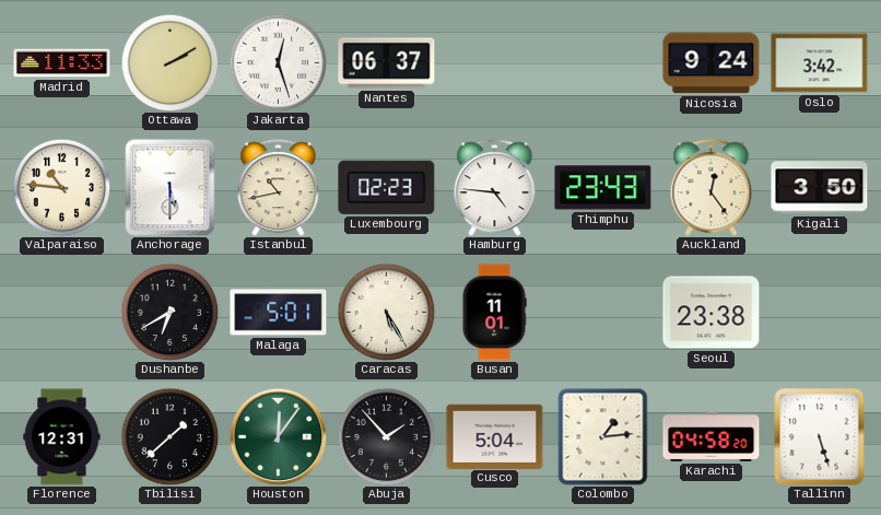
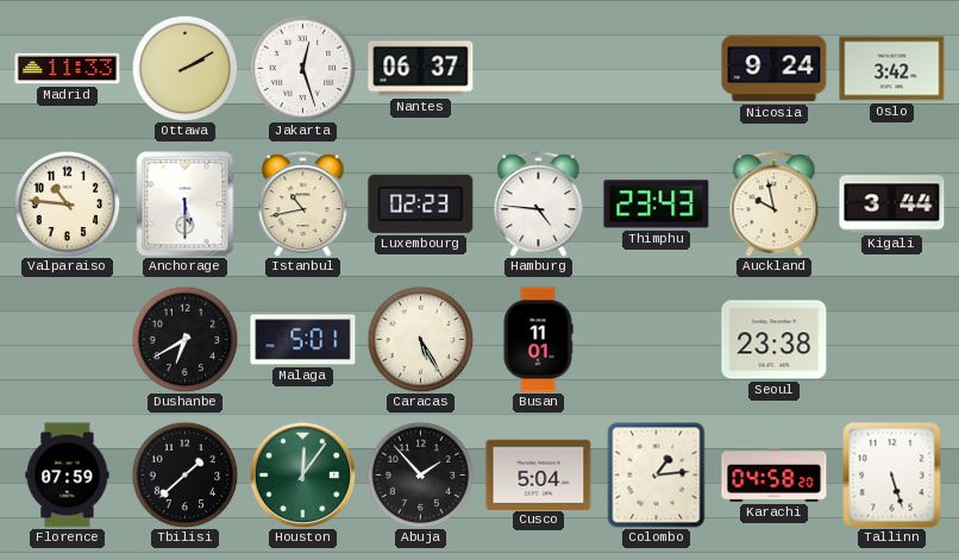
Auckland: 12:24 -> 9:58 (775, 205)
Kigali: 3:50 -> 3:44 (892, 205)
Florence: 12:31 -> 07:59 (68, 476)
